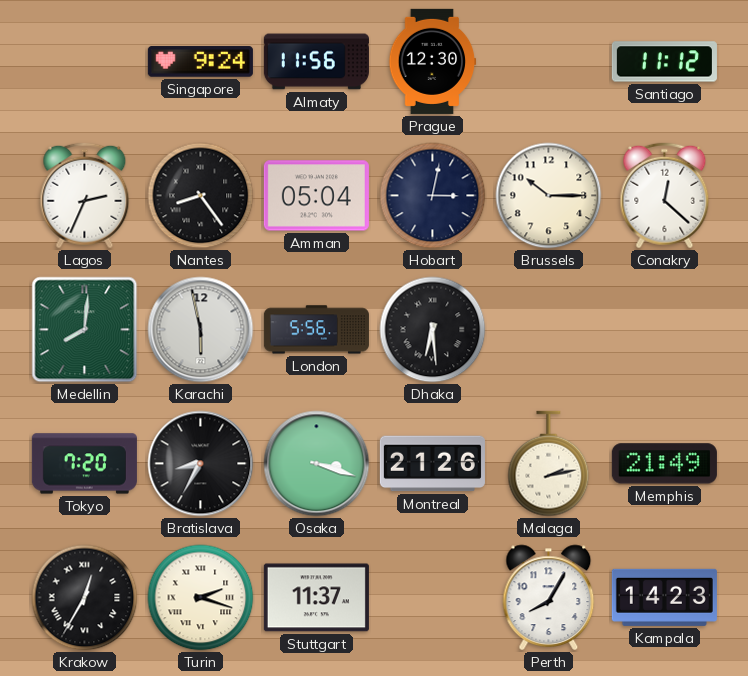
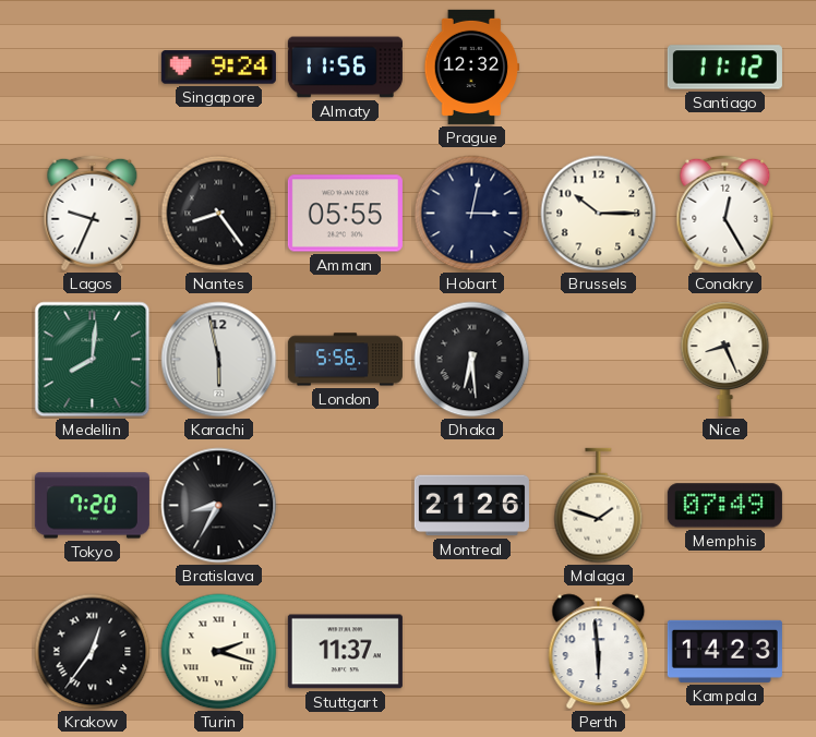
Prague: 12:30 -> 12:32 (472, 67)
Lagos: 2:34 -> 9:34 (93, 214)
Amman: 05:04 -> 05:55 (345, 214)
Conakry: 12:22 -> 12:25 (725, 214)
Nice: none -> 8:26 (725, 359)
Osaka: 3:18 -> none (317, 464)
Malaga: 2:13 -> 1:48 (599, 506)
Memphis: 21:49 -> 07:49 (724, 506)
Krakow: 12:35 -> 12:36 (93, 652)
Perth: 8:05 -> 5:59 (599, 652)
